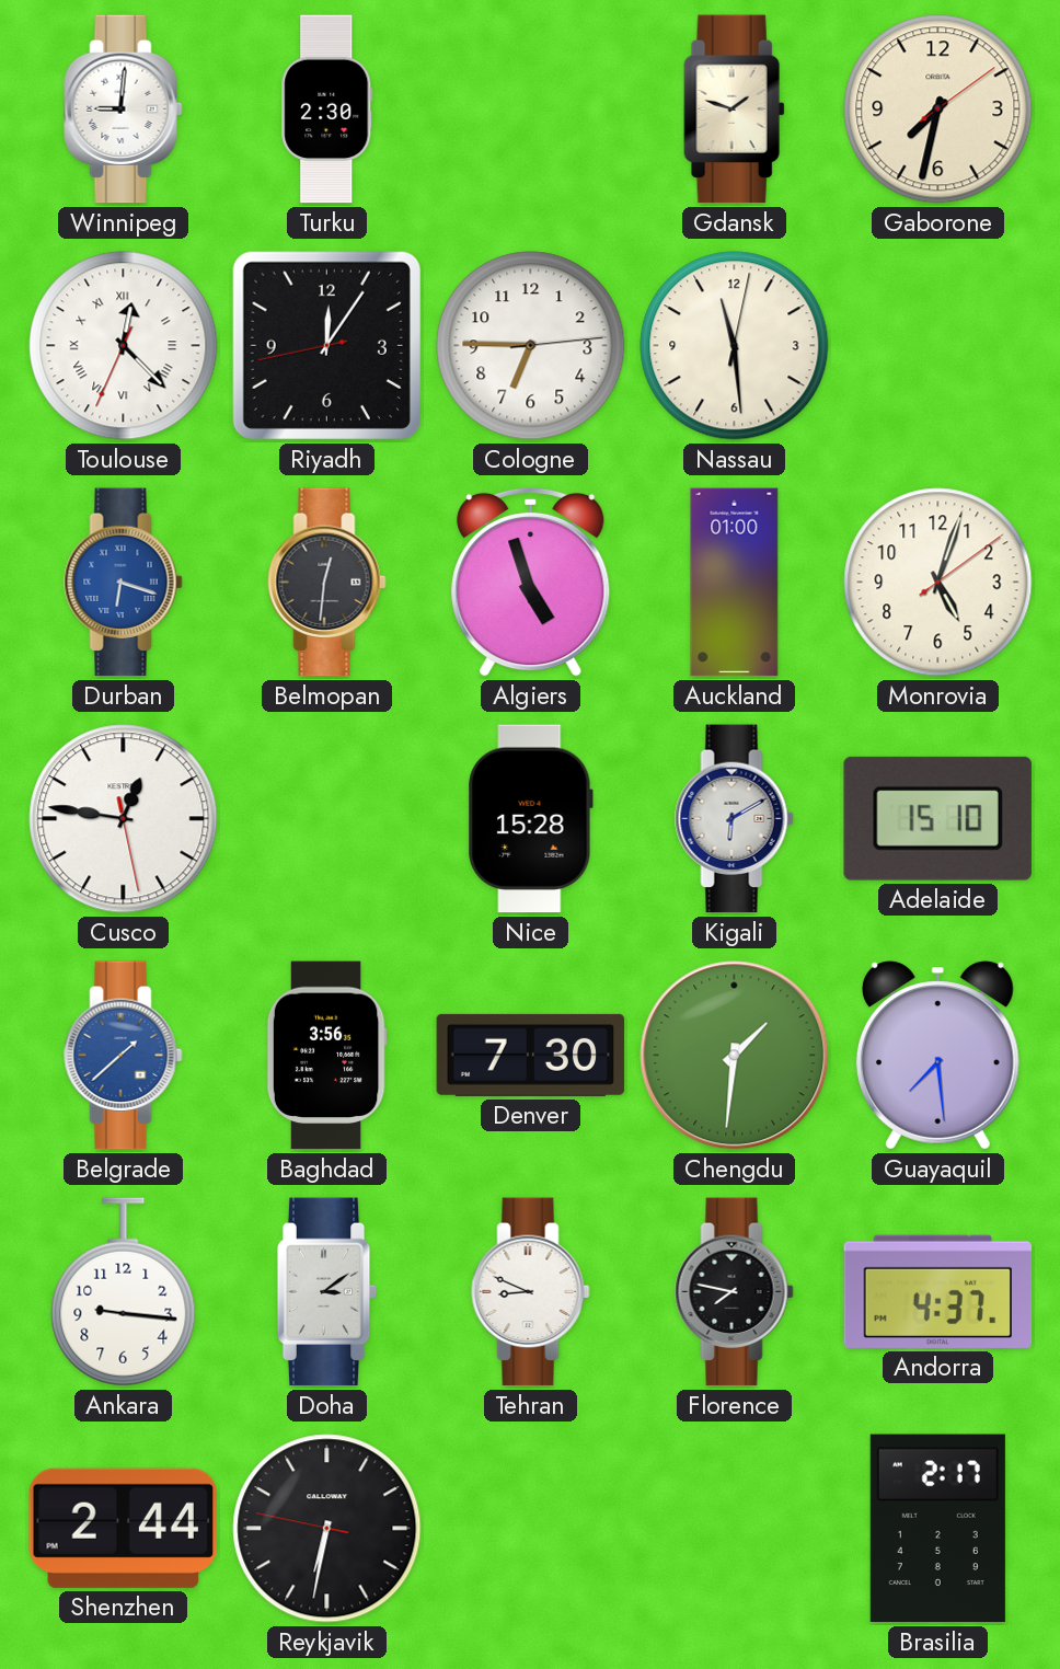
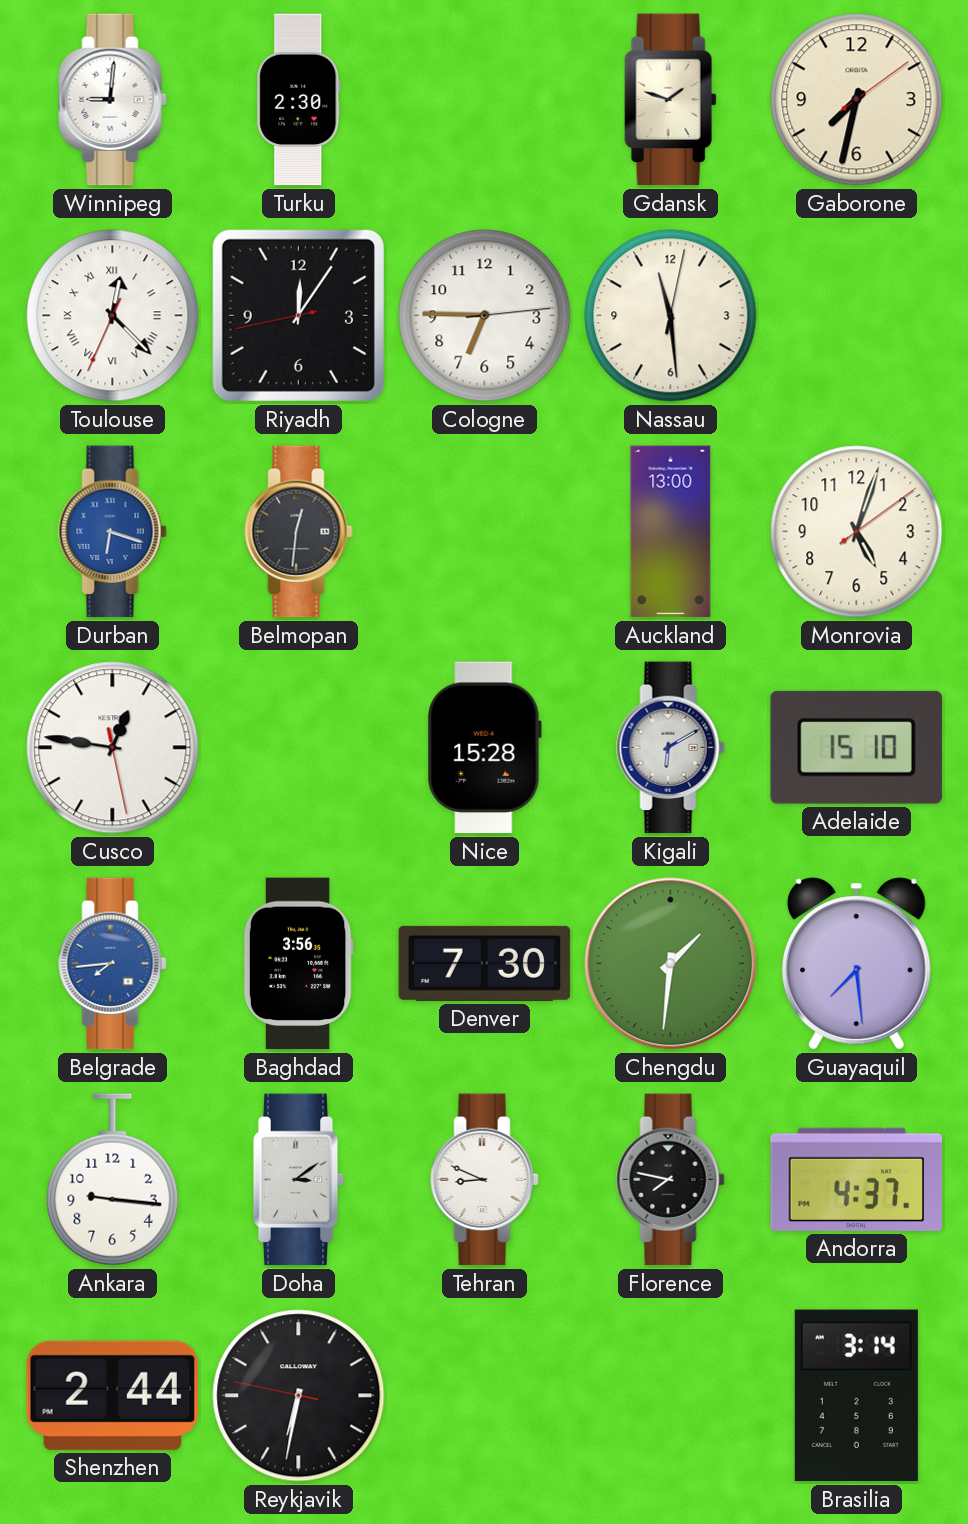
Algiers: 4:57 -> none (531, 582)
Auckland: 01:00 -> 13:00 (671, 532)
Belgrade: 1:38 -> 7:44 (113, 964)
Brasilia: 2:17 -> 3:14 (856, 1396)
